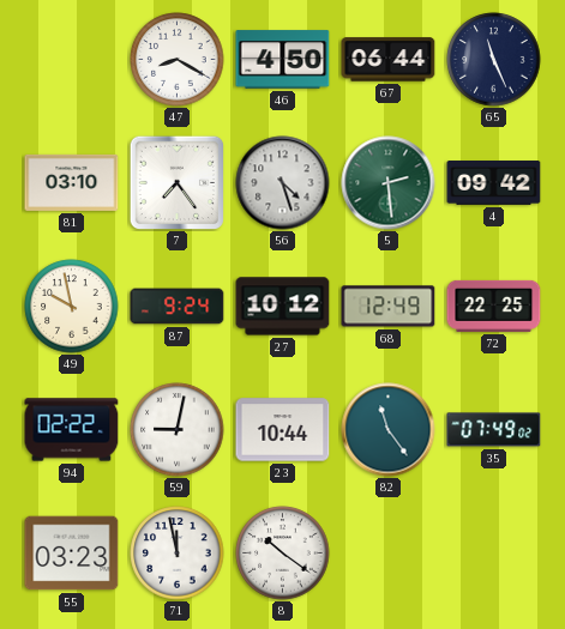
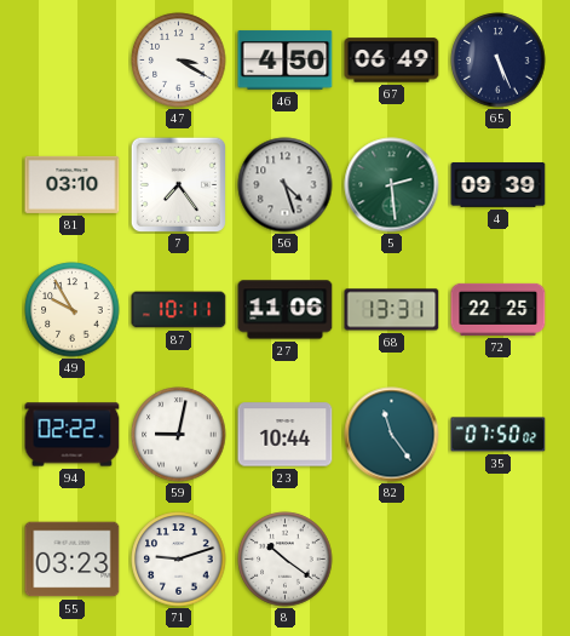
47: 8:20 -> 3:20 (179, 61)
67: 06:44 -> 06:49 (392, 61)
65: 11:26 -> 5:26 (499, 61)
4: 09:42 -> 09:39 (499, 185)
49: 9:58 -> 9:55 (73, 310)
87: 9:24 -> 10:11 (179, 310)
27: 10:12 -> 11:06 (286, 310)
68: 12:49 -> 13:31 (392, 310)
35: 07:49 -> 07:50 (499, 435)
71: 11:58 -> 9:12 (179, 560)
